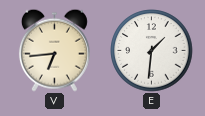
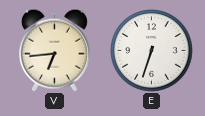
E: 1:31 -> 6:33 (152, 51)
